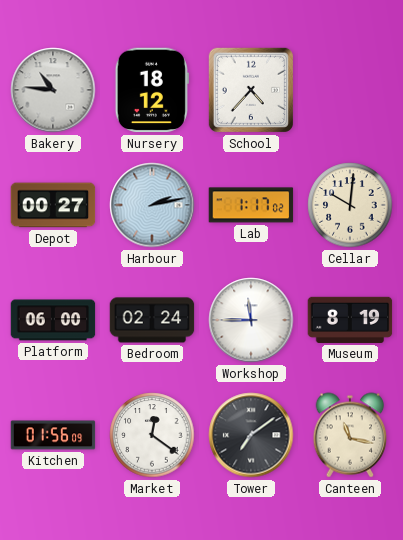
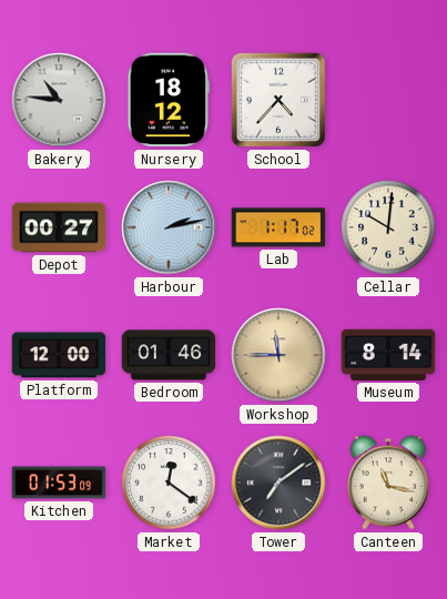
Platform: 06:00 -> 12:00 (59, 355)
Bedroom: 02:24 -> 01:46 (169, 355)
Workshop dial: white -> champagne (278, 355)
Museum: 8:19 -> 8:14 (388, 355)
Kitchen: 01:56 -> 01:53 (59, 483)
